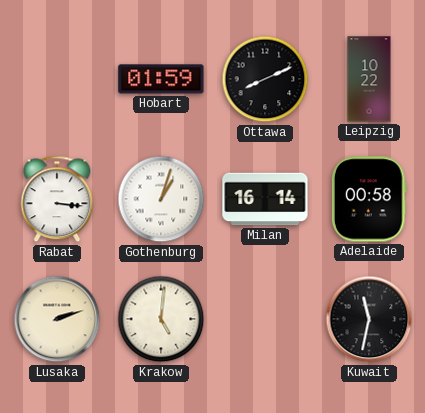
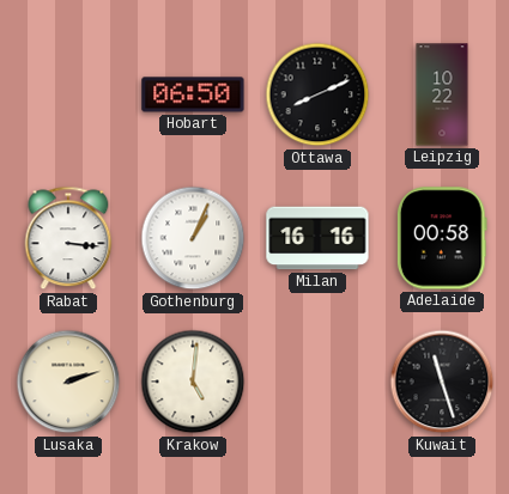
Hobart: 01:59 -> 06:50 (193, 94)
Gothenburg: 1:03 -> 1:04 (193, 238)
Milan: 16:14 -> 16:16 (317, 238)
Kuwait: 11:32 -> 11:27 (442, 382)
